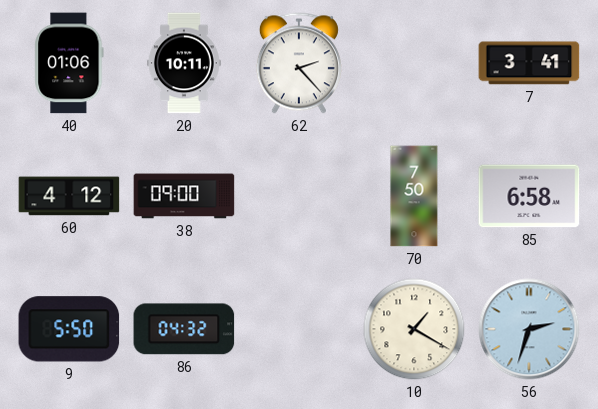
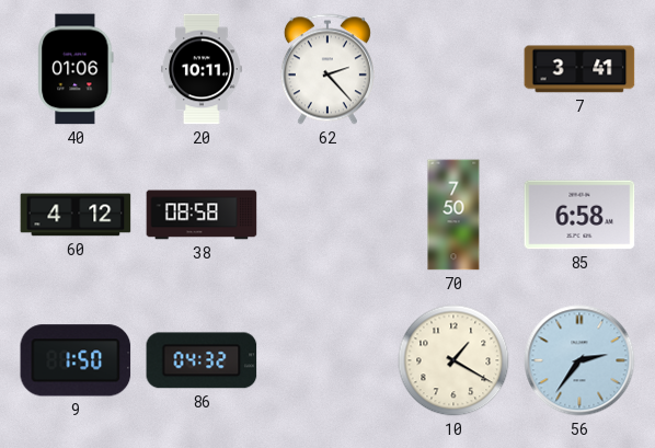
38: 09:00 -> 08:58 (202, 215)
9: 5:50 -> 1:50 (76, 360)
56: 2:33 -> 2:36 (579, 360)
